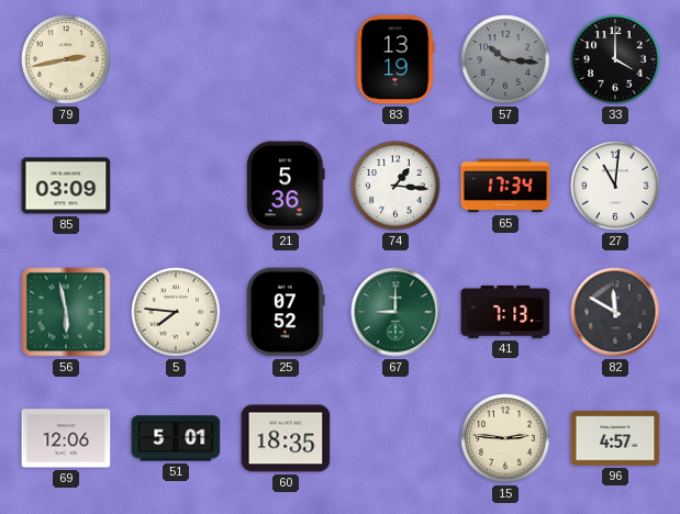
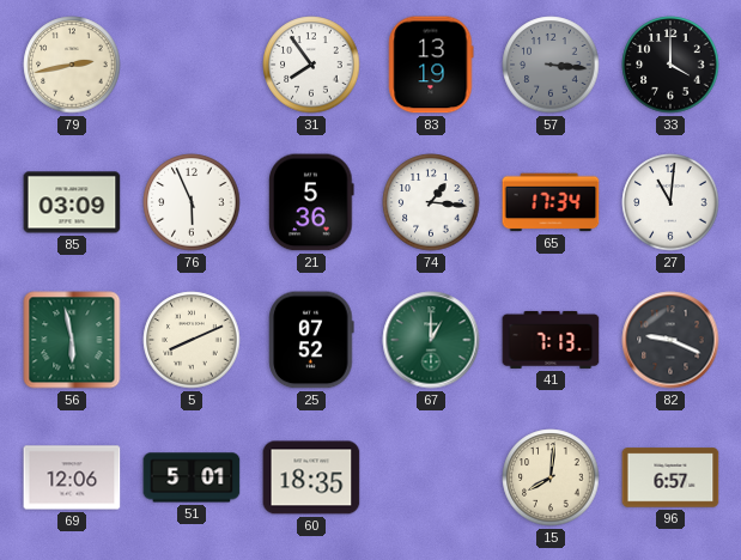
31: none -> 7:54 (311, 65)
57: 10:16 -> 3:16 (551, 65)
76: none -> 5:56 (192, 202)
5: 7:46 -> 8:11 (192, 340)
67: 9:00 -> 1:00 (431, 340)
82: 11:50 -> 9:19 (670, 340)
15: 2:46 -> 8:01 (551, 477)
96: 4:57 -> 6:57 (670, 477)
